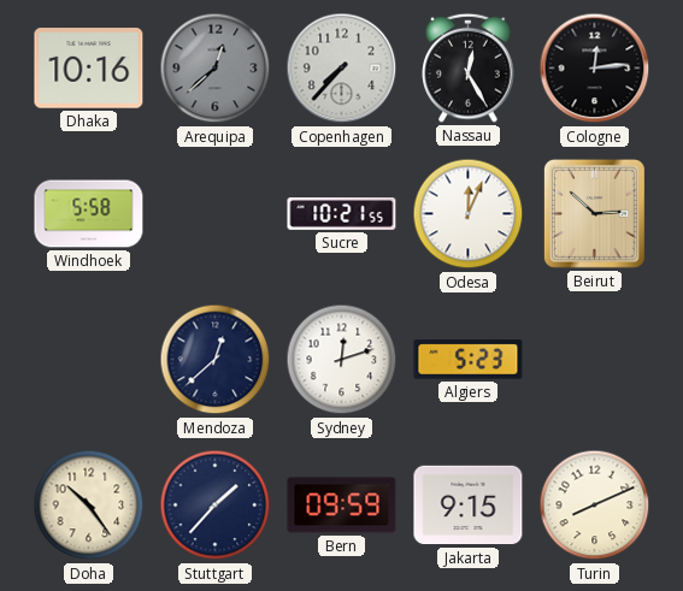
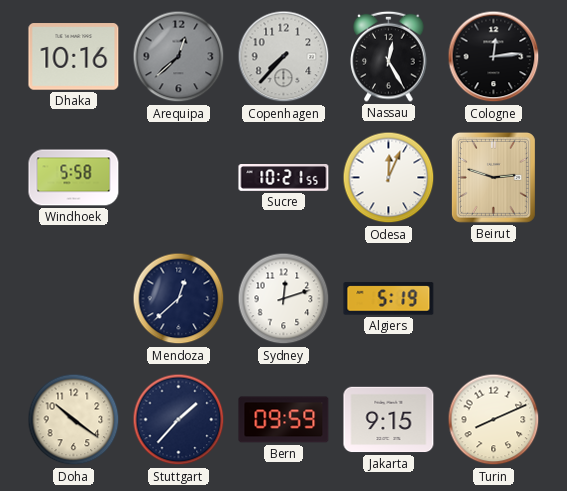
Beirut: 2:52 -> 2:48 (493, 177)
Algiers: 5:23 -> 5:19 (389, 299)
Doha: 10:24 -> 10:21 (74, 420)
